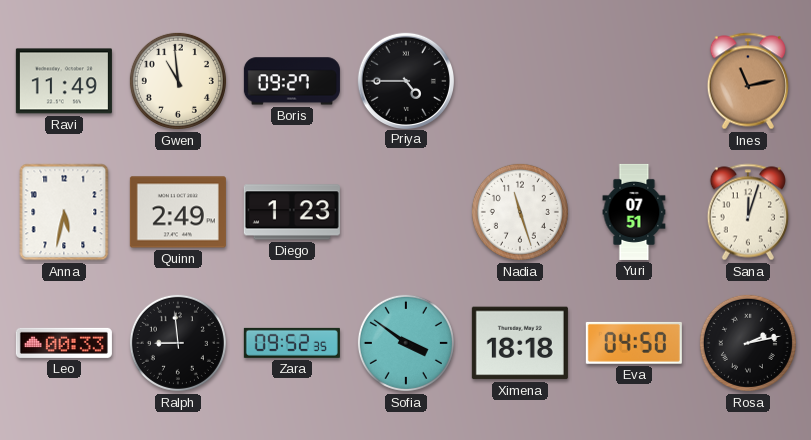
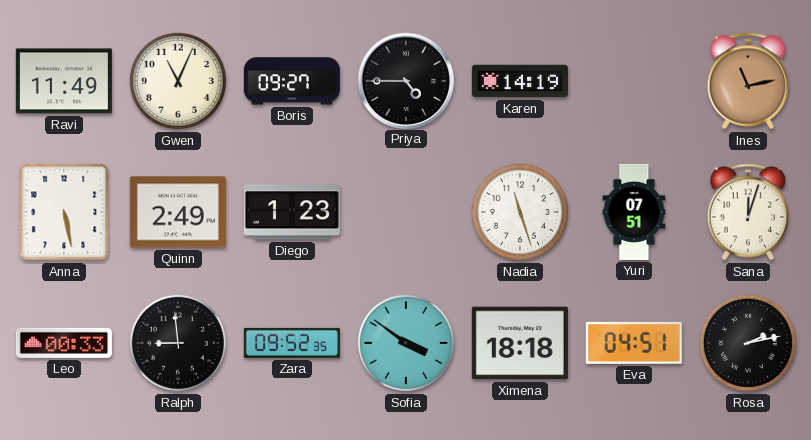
Gwen: 10:59 -> 11:04 (178, 81)
Karen: none -> 14:19 (520, 81)
Anna: 5:32 -> 5:28 (64, 212)
Eva: 04:50 -> 04:51 (634, 343)
